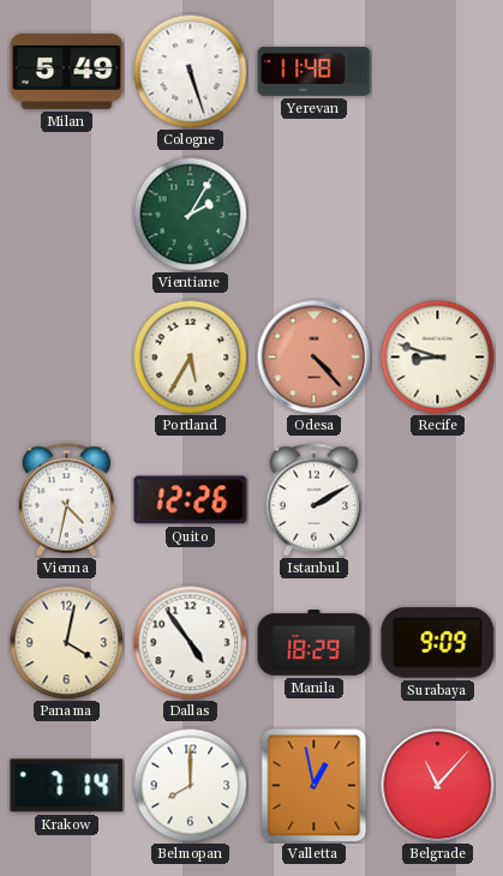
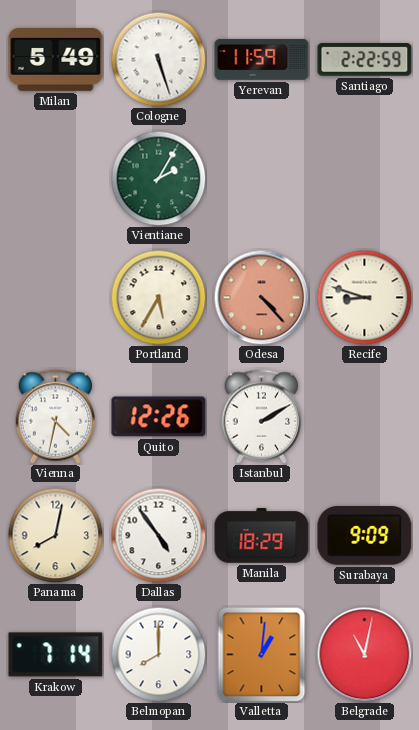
Yerevan: 11:48 -> 11:59 (262, 59)
Santiago: none -> 2:22 (365, 60)
Panama: 4:02 -> 8:02 (55, 535)
Valletta: 12:58 -> 1:01 (262, 654)
Belgrade: 11:07 -> 11:02 (364, 654)
